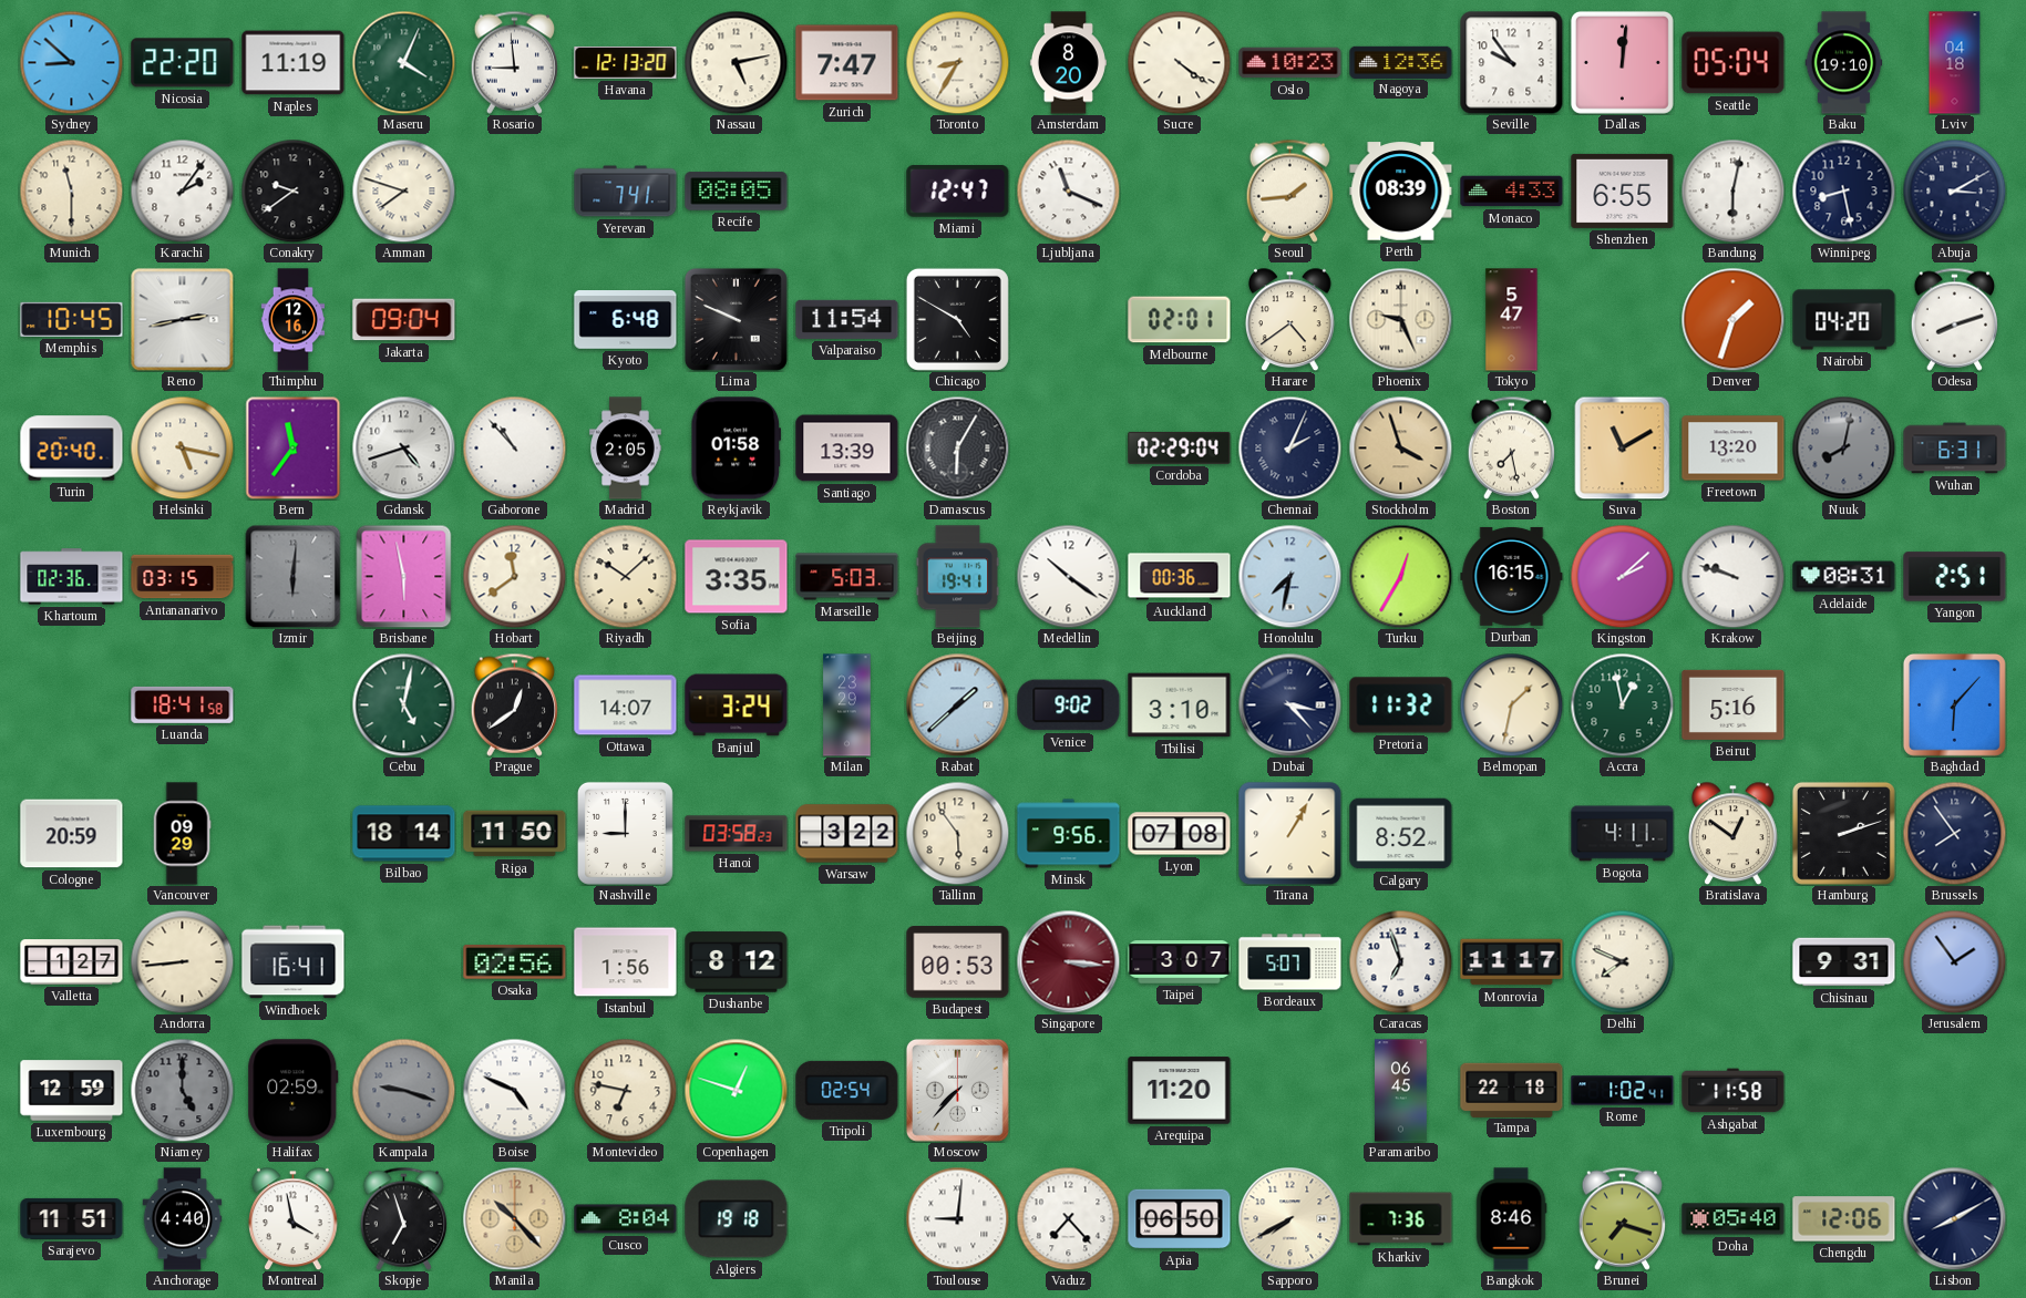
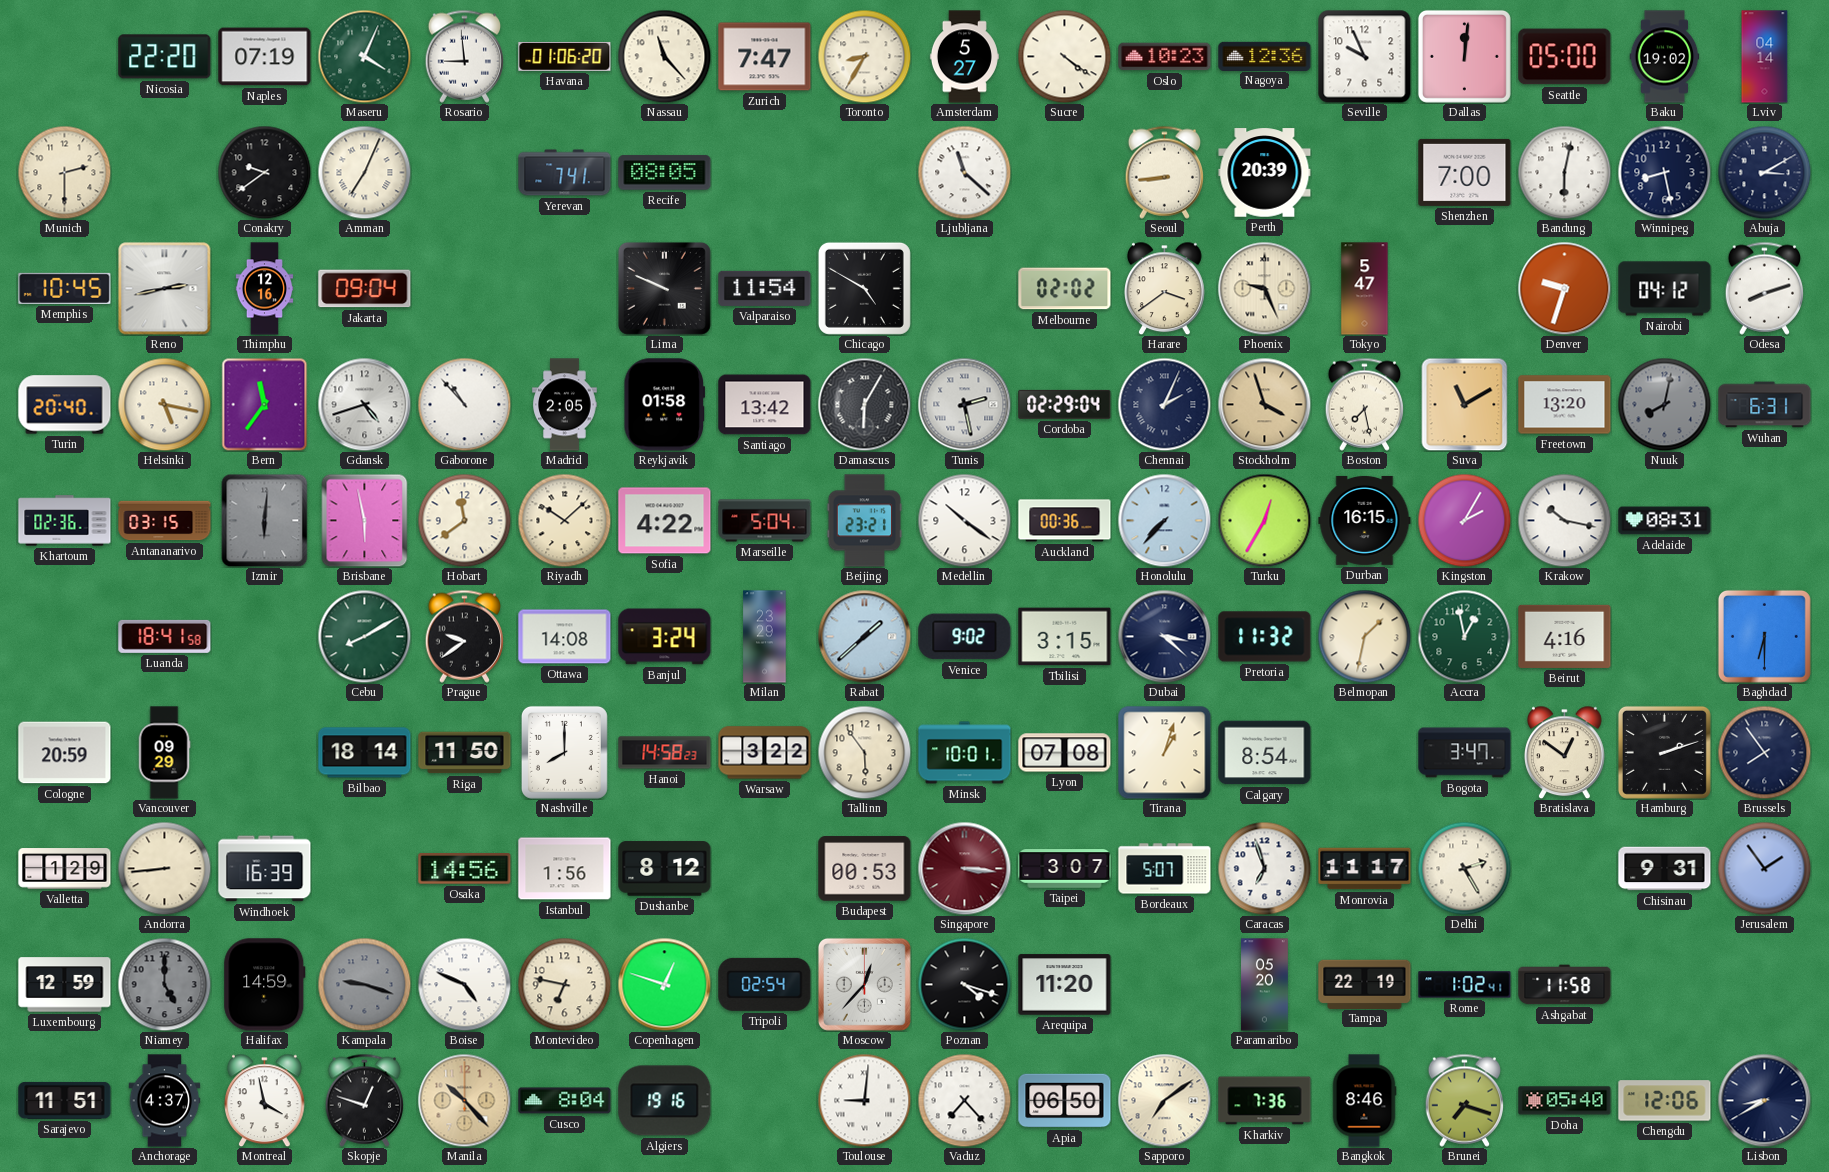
Sydney: 8:52 -> none (71, 62)
Naples: 11:19 -> 07:19 (265, 57)
Havana: 12:13 -> 01:06 (565, 57)
Nassau: 5:13 -> 11:23 (664, 56)
Amsterdam: 8:20 -> 5:27 (964, 57)
Seville: 9:54 -> 9:56 (1365, 57)
Seattle: 05:04 -> 05:00 (1565, 57)
Baku: 19:10 -> 19:02 (1665, 57)
Lviv: 04:18 -> 04:14 (1765, 57)
Munich: 11:30 -> 2:30 (64, 172)
Karachi: 2:06 -> none (182, 190)
Amman: 7:48 -> 7:04 (364, 172)
Miami: 12:47 -> none (958, 192)
Ljubljana: 11:19 -> 11:22 (964, 172)
Seoul: 1:44 -> 8:44 (1165, 172)
Perth: 08:39 -> 20:39 (1265, 173)
Monaco: 4:33 -> none (1512, 192)
Shenzhen: 6:55 -> 7:00 (1465, 172)
Kyoto: 6:48 -> none (626, 320)
Melbourne: 02:01 -> 02:02 (1065, 289)
Harare: 4:39 -> 3:39 (1165, 288)
Denver: 1:33 -> 9:33 (1564, 288)
Nairobi: 04:20 -> 04:12 (1665, 289)
Santiago: 13:39 -> 13:42 (765, 405)
Tunis: none -> 2:28 (964, 404)
Sofia: 3:35 -> 4:22 (665, 521)
Marseille: 5:03 -> 5:04 (765, 521)
Beijing: 19:41 -> 23:21 (865, 521)
Honolulu: 7:32 -> 7:37 (1164, 520)
Kingston: 2:08 -> 2:05 (1464, 520)
Krakow: 9:48 -> 10:17 (1564, 520)
Yangon: 2:51 -> none (1955, 577)
Cebu: 5:02 -> 8:10 (364, 636)
Prague: 12:39 -> 9:39 (465, 636)
Ottawa: 14:07 -> 14:08 (565, 637)
Tbilisi: 3:10 -> 3:15 (1065, 637)
Dubai: 3:23 -> 3:22 (1164, 636)
Beirut: 5:16 -> 4:16 (1565, 636)
Baghdad: 6:07 -> 6:30 (1764, 636)
Nashville: 9:00 -> 8:00 (564, 752)
Hanoi: 03:58 -> 14:58 (665, 753)
Minsk: 9:56 -> 10:01 (965, 753)
Tirana: 1:05 -> 1:03 (1165, 753)
Calgary: 8:52 -> 8:54 (1265, 753)
Bogota: 4:11 -> 3:47 (1465, 753)
Valletta: 1:27 -> 1:29 (65, 869)
Windhoek: 16:41 -> 16:39 (265, 869)
Osaka: 02:56 -> 14:56 (465, 869)
Delhi: 7:49 -> 2:25 (1464, 868)
Halifax: 02:59 -> 14:59 (265, 985)
Moscow: 7:37 -> 12:37 (864, 984)
Poznan: none -> 4:18 (964, 984)
Paramaribo: 06:45 -> 05:20 (1265, 985)
Tampa: 22:18 -> 22:19 (1365, 984)
Anchorage: 4:40 -> 4:37 (165, 1101)
Skopje: 6:57 -> 12:48 (365, 1100)
Algiers: 19:18 -> 19:16 (665, 1101)
Sapporo: 7:40 -> 7:09 (1164, 1100)
Lisbon: 8:10 -> 8:40 (1764, 1100)
